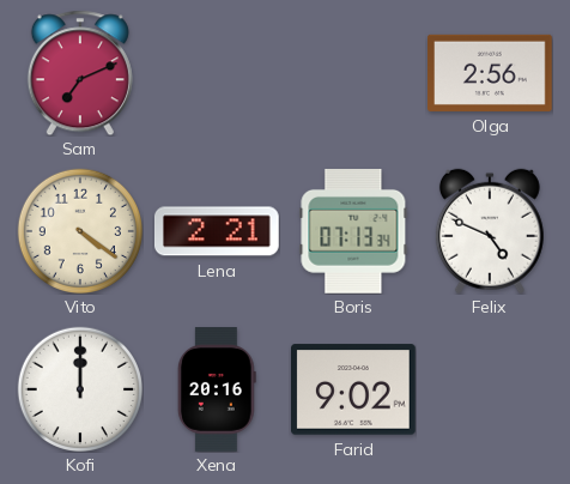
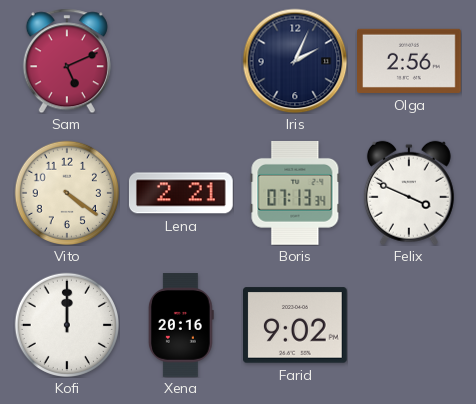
Sam: 7:11 -> 5:11 (67, 61)
Iris: none -> 2:04 (295, 61)
Felix: 4:49 -> 3:49 (409, 193)
